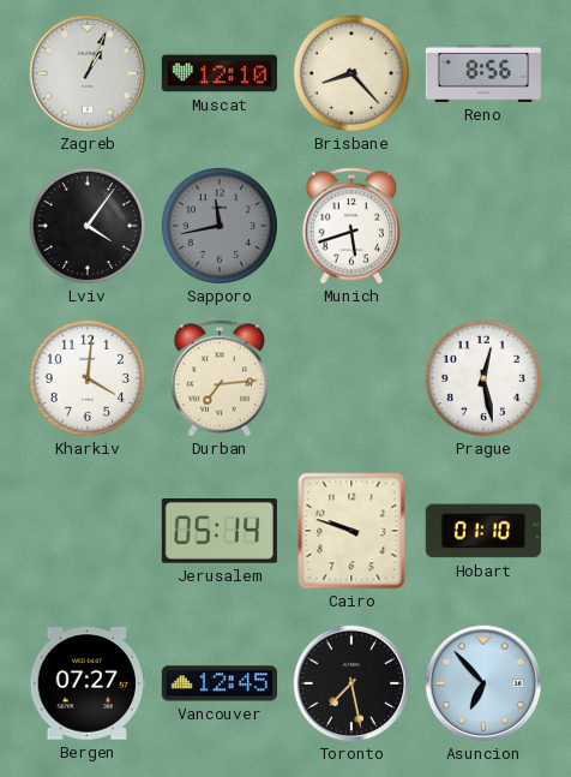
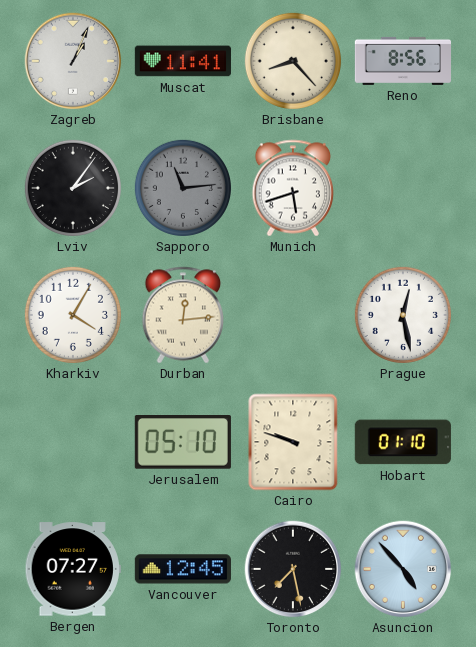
Muscat: 12:10 -> 11:41 (183, 61)
Lviv: 4:06 -> 2:06 (73, 188)
Sapporo: 11:43 -> 11:14 (183, 188)
Kharkiv: 4:01 -> 4:05 (73, 315)
Durban: 7:14 -> 12:14 (183, 315)
Jerusalem: 05:14 -> 05:10 (183, 443)
Asuncion: 6:53 -> 4:53 (403, 569)
